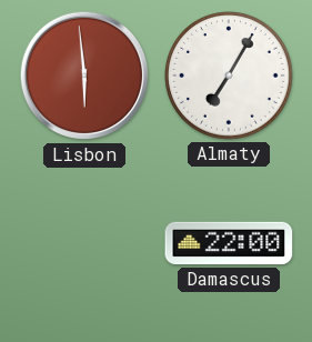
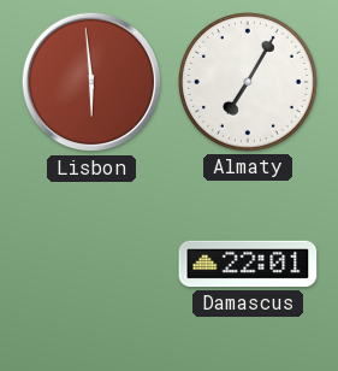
Damascus: 22:00 -> 22:01 (248, 264)
